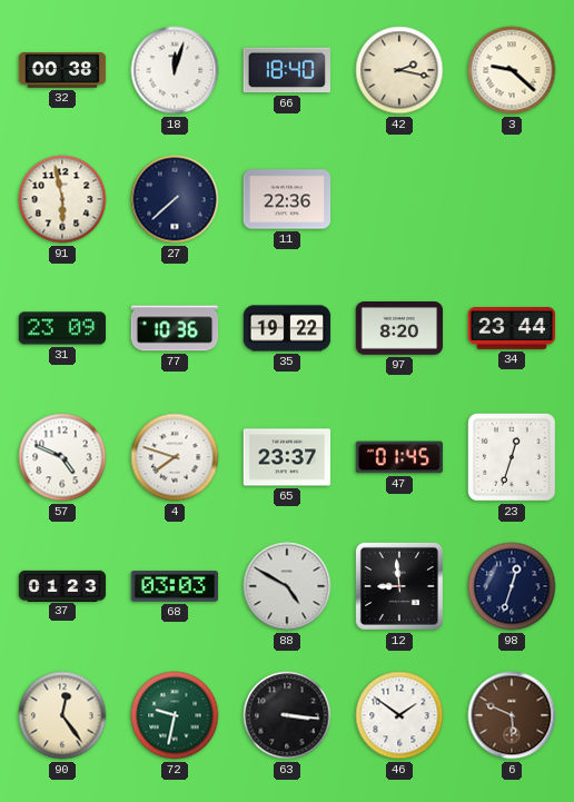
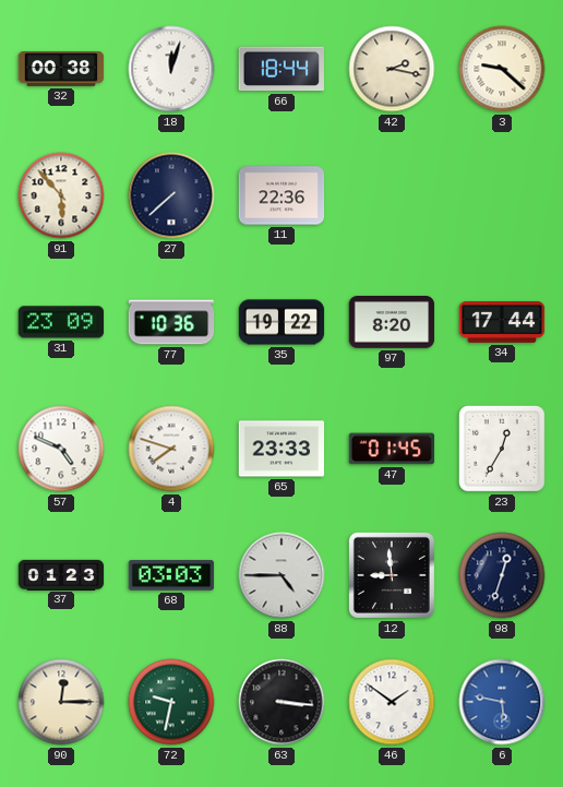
66: 18:40 -> 18:44 (280, 69)
91: 5:58 -> 5:53 (61, 195)
34: 23:44 -> 17:44 (502, 323)
65: 23:37 -> 23:33 (281, 449)
23: 12:33 -> 12:35 (502, 449)
88: 4:50 -> 4:45 (281, 575)
90: 12:24 -> 12:15 (61, 702)
6: 5:49 -> 5:47 (502, 702)
6 dial: brown -> blue (502, 702)
